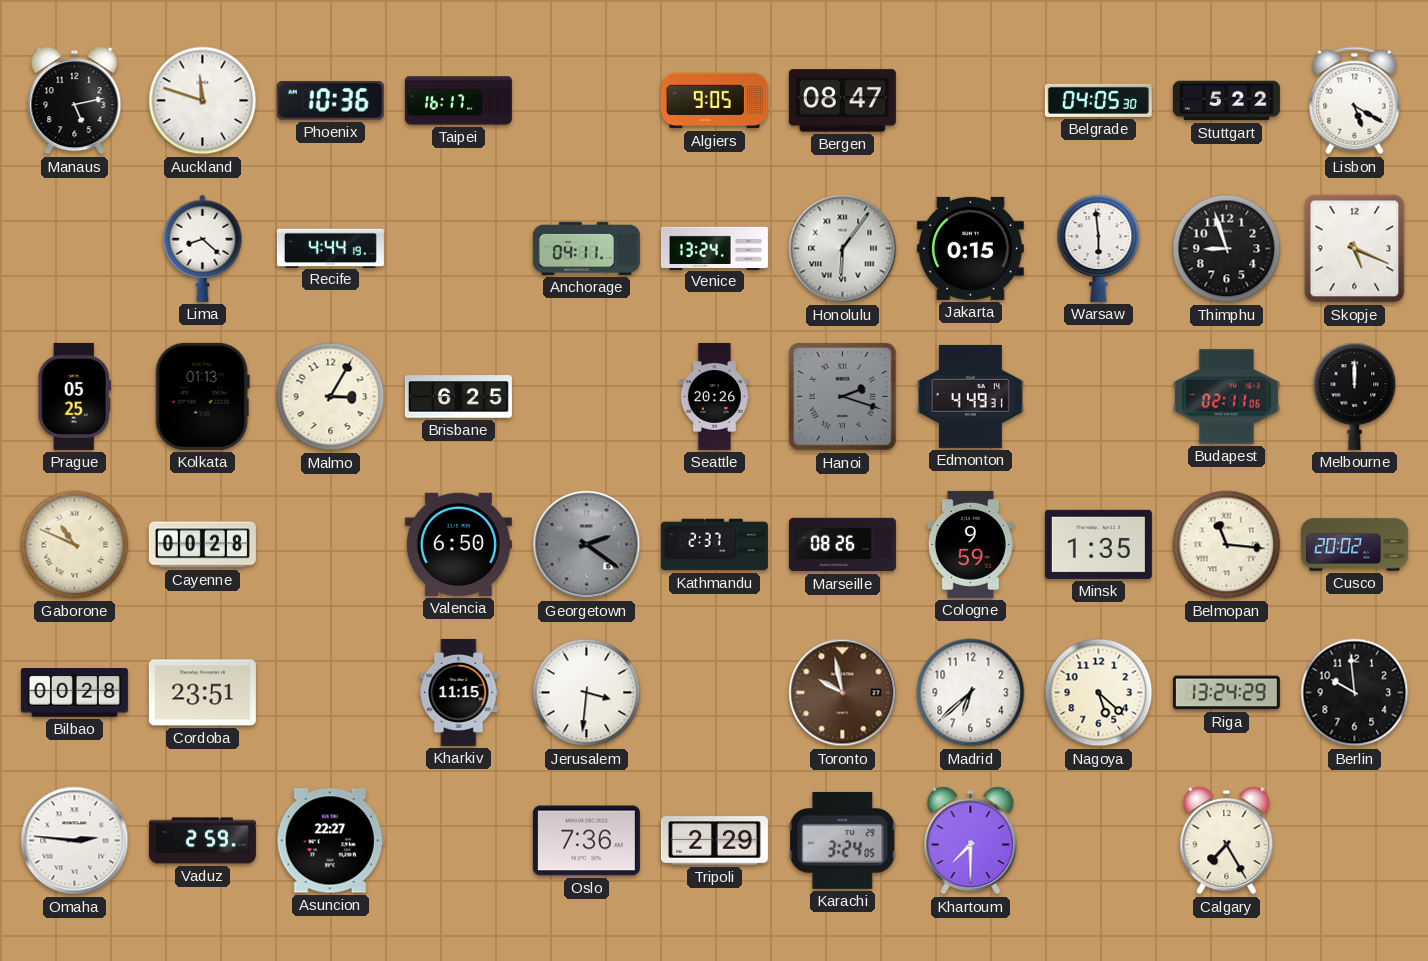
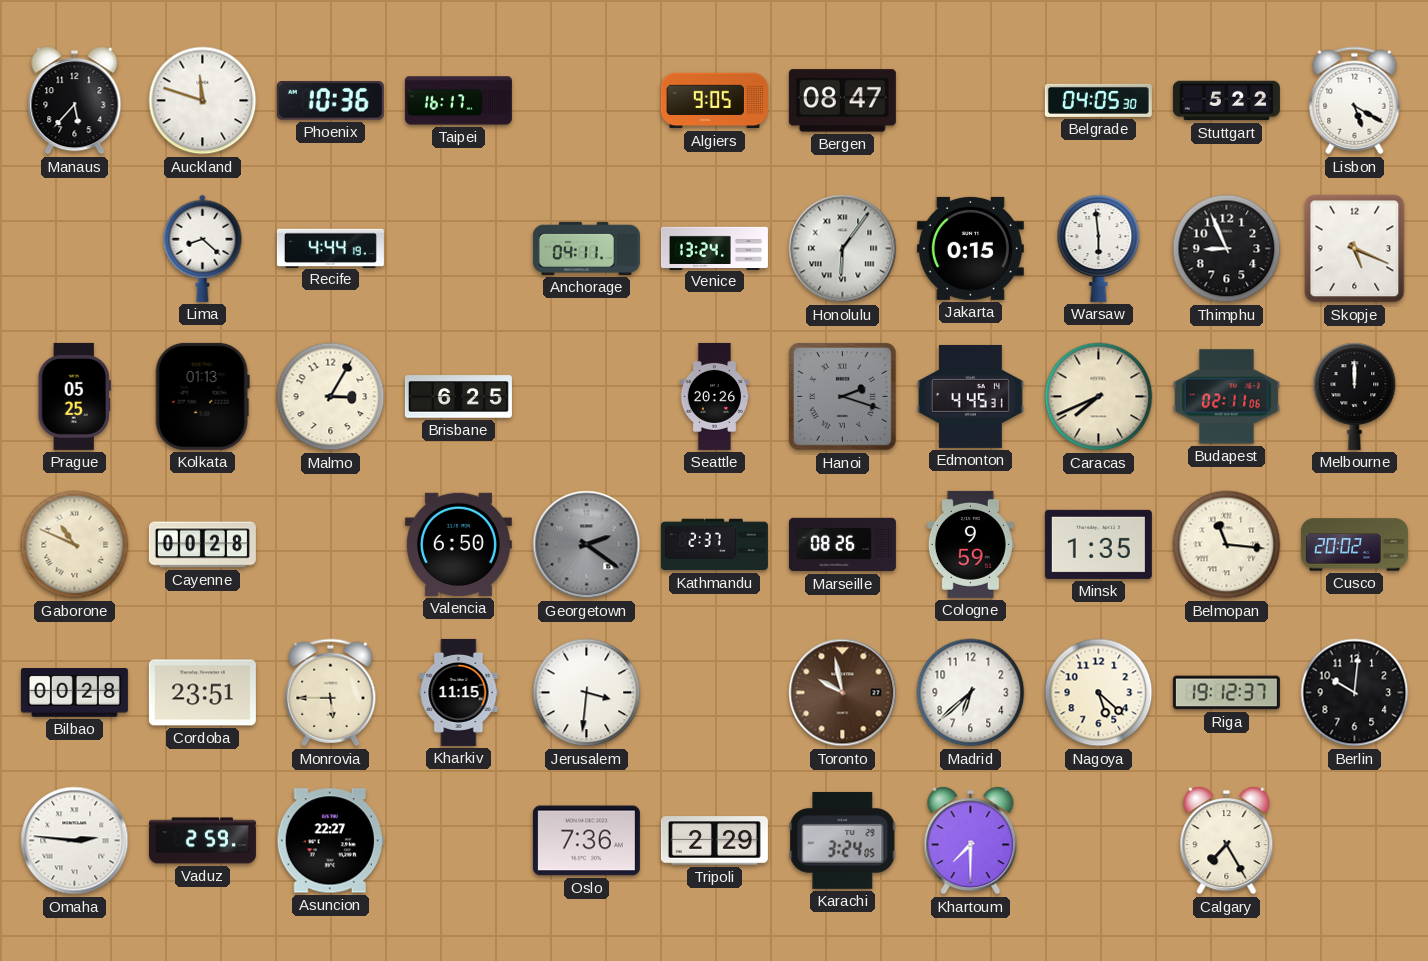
Manaus: 5:13 -> 5:37 (75, 101)
Thimphu: 8:57 -> 8:56 (1227, 249)
Edmonton: 4:49 -> 4:45 (970, 396)
Caracas: none -> 7:41 (1099, 397)
Monrovia: none -> 5:45 (331, 693)
Riga: 13:24 -> 19:12 (1226, 693)
Berlin: 9:59 -> 10:01 (1355, 693)
